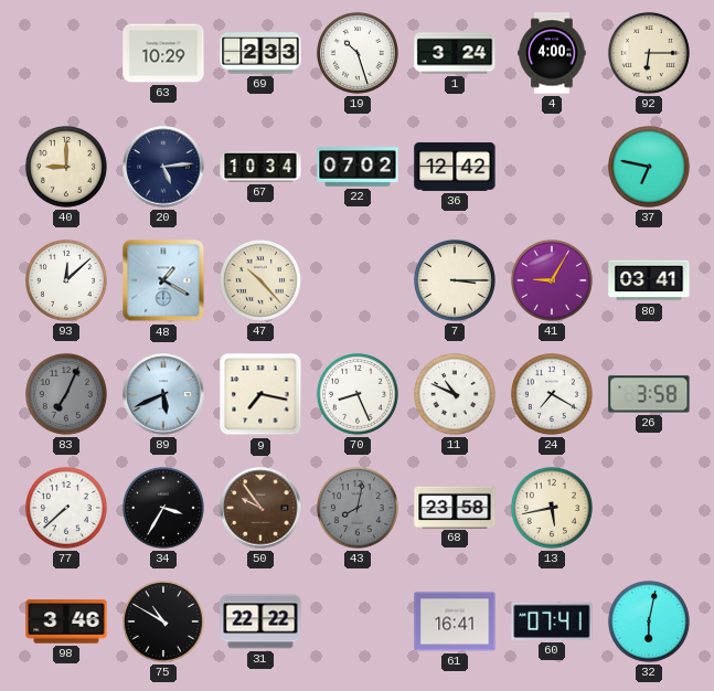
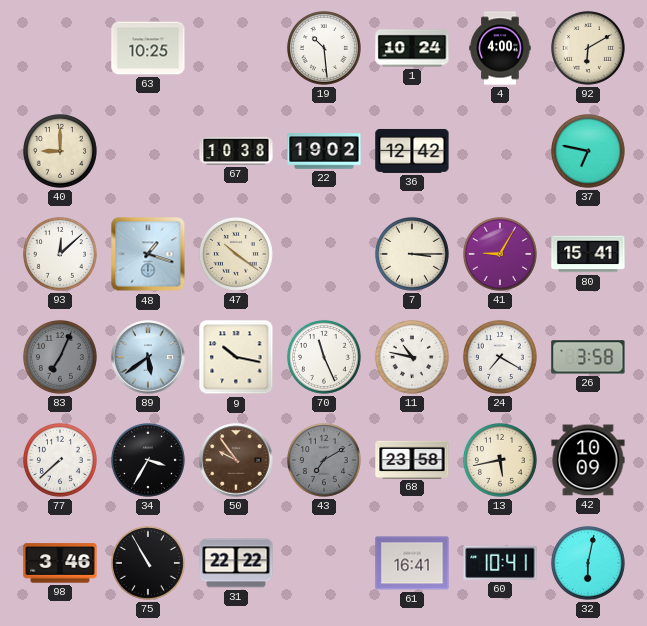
63: 10:29 -> 10:25 (148, 48)
69: 2:33 -> none (260, 53)
19: 10:27 -> 10:29 (324, 48)
1: 3:24 -> 10:24 (412, 48)
92: 6:15 -> 6:10 (588, 48)
20: 5:14 -> none (163, 167)
67: 10:34 -> 10:38 (236, 151)
22: 07:02 -> 19:02 (324, 151)
48: 1:20 -> 1:18 (148, 254)
47: 10:23 -> 10:21 (236, 254)
80: 03:41 -> 15:41 (588, 254)
89: 5:41 -> 5:39 (148, 357)
9: 7:17 -> 10:17 (236, 357)
70: 8:26 -> 11:26 (324, 357)
11: 10:49 -> 10:47 (412, 357)
43: 8:02 -> 7:10 (324, 460)
42: none -> 10:09 (588, 460)
75: 10:50 -> 10:55 (148, 563)
60: 07:41 -> 10:41 (500, 563)
